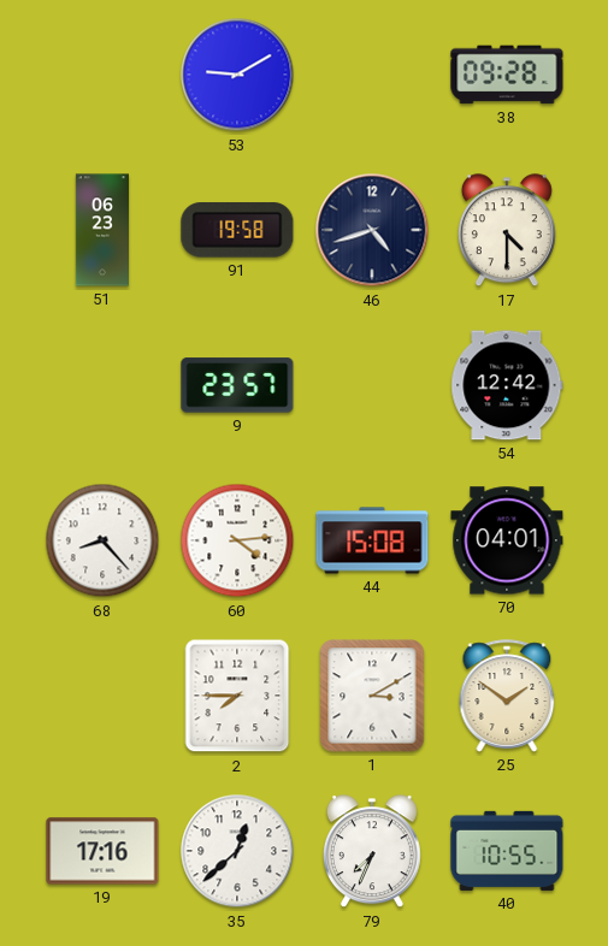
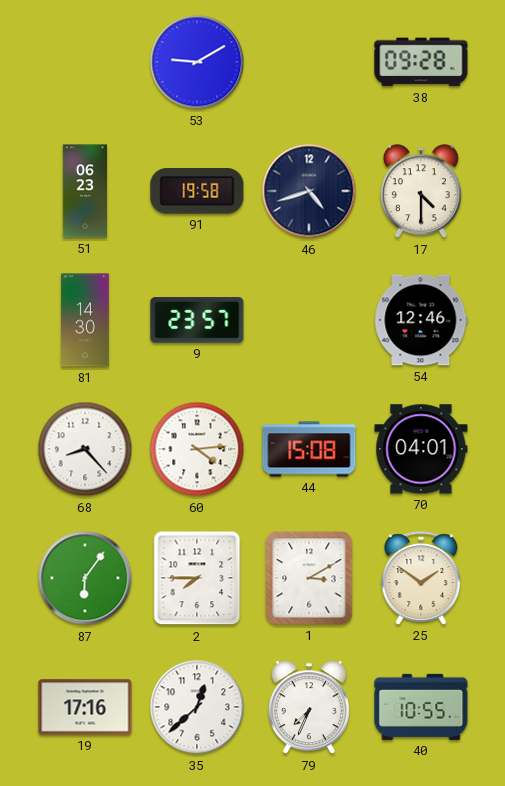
81: none -> 14:30 (85, 320)
54: 12:42 -> 12:46 (421, 320)
87: none -> 6:06 (85, 578)
